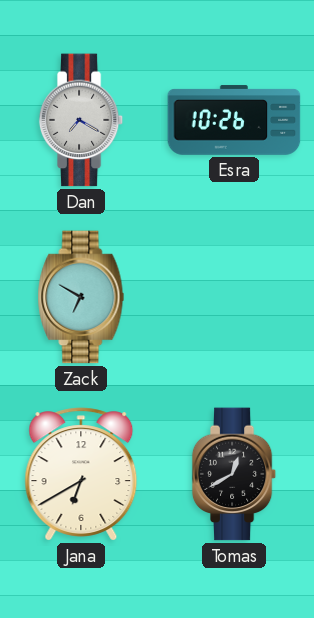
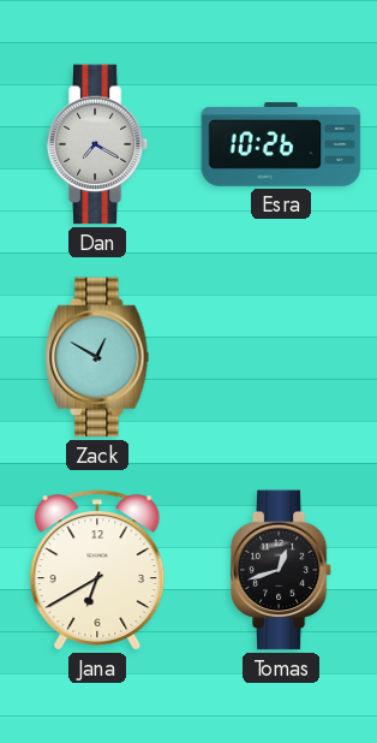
Zack: 6:50 -> 12:50 (97, 357)
Tomas: 12:40 -> 12:42 (281, 570)
